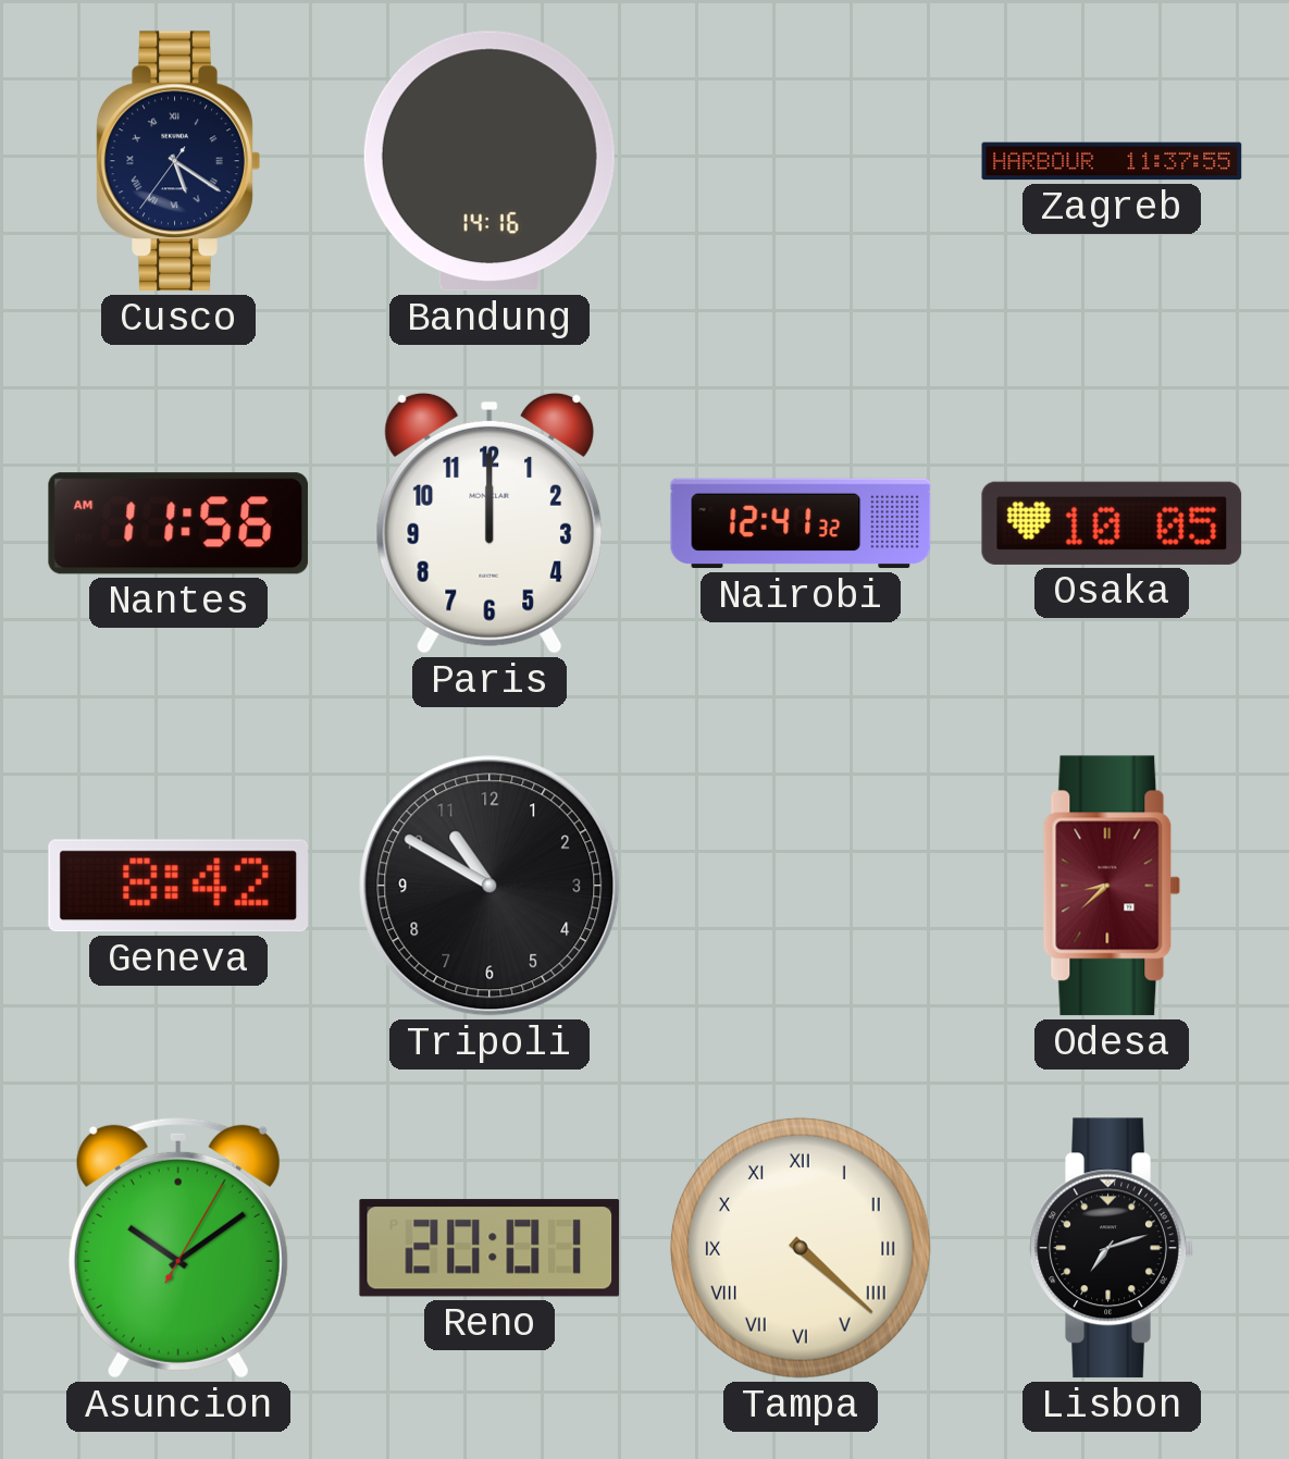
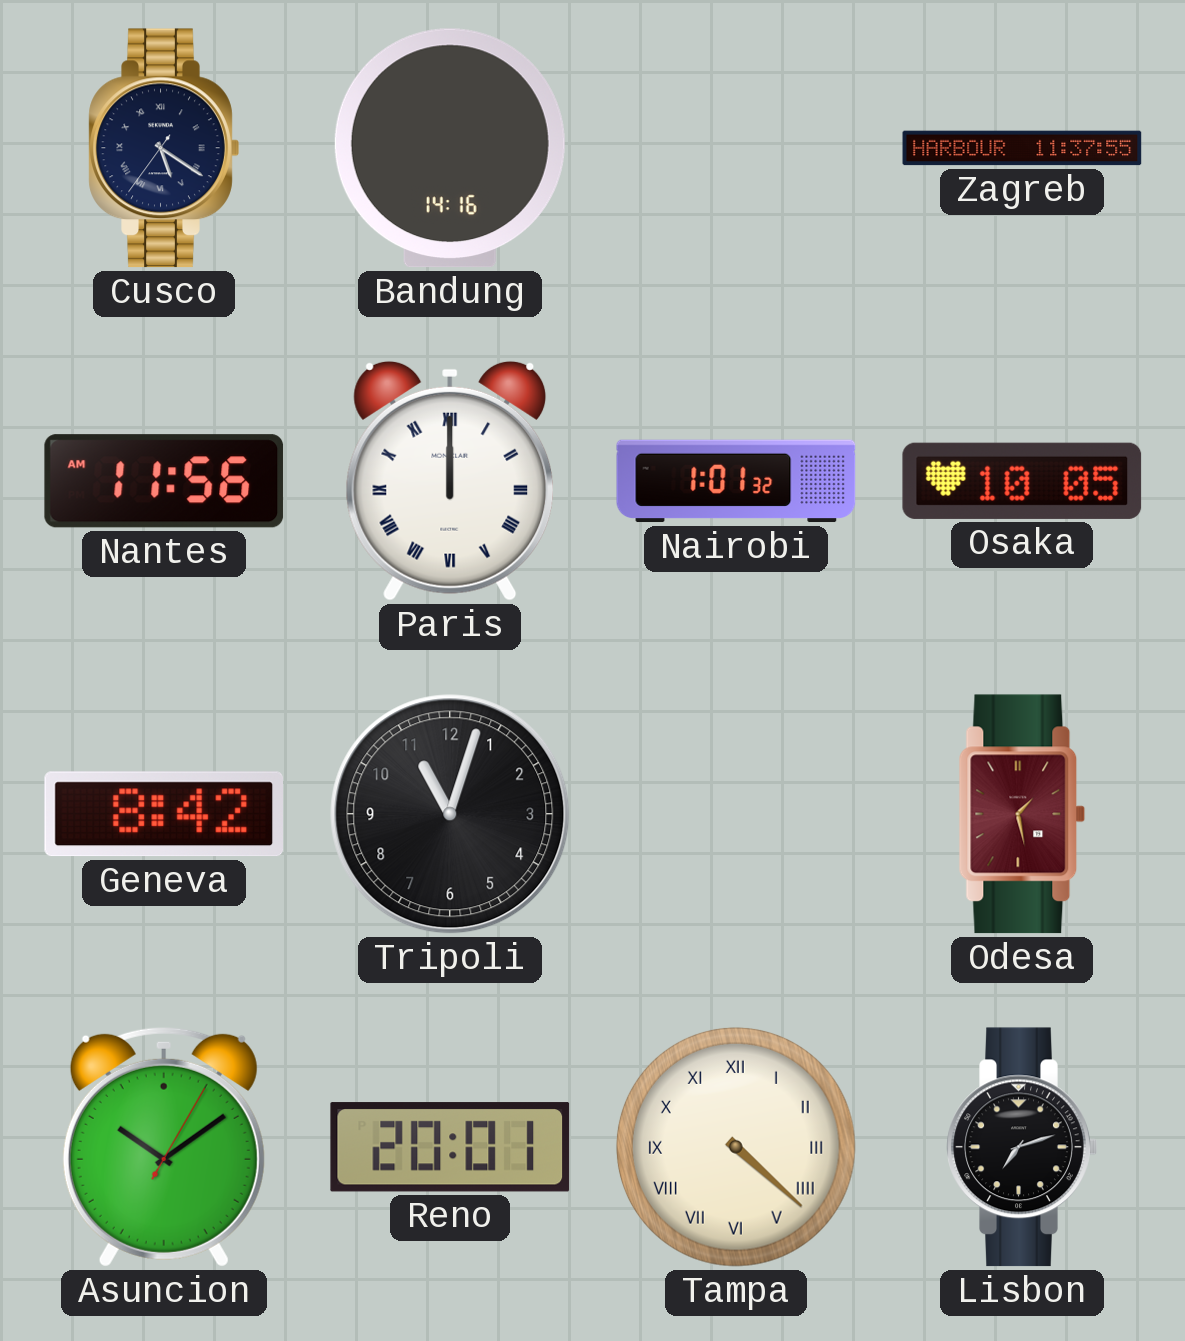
Paris numerals: Arabic -> Roman (450, 481)
Nairobi: 12:41 -> 1:01 (736, 481)
Tripoli: 10:50 -> 11:03 (450, 814)
Odesa: 8:38 -> 1:28 (1022, 814)
